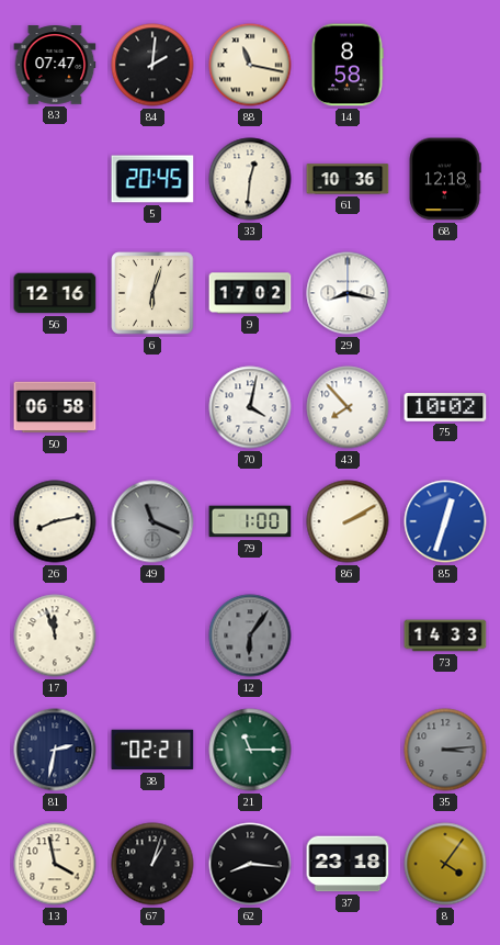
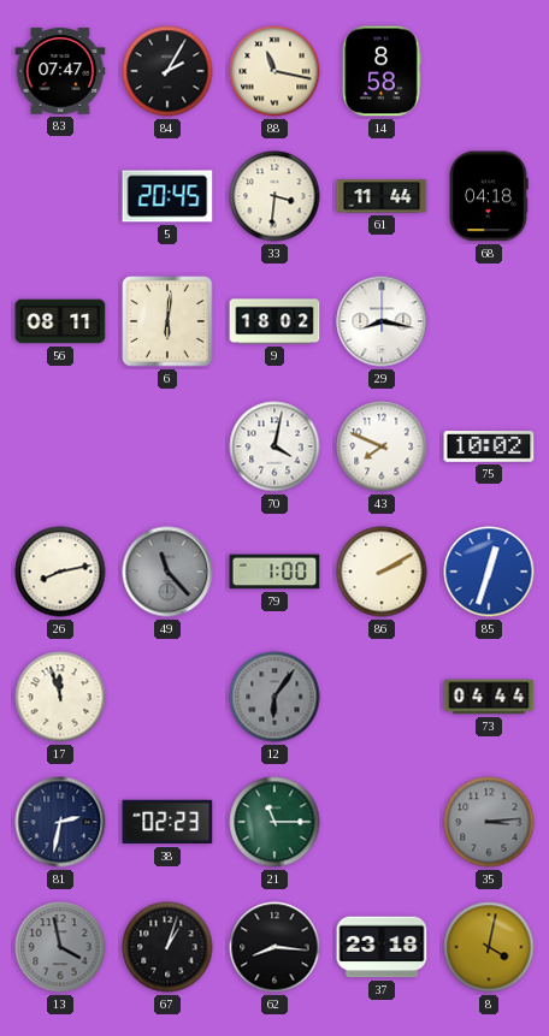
84: 2:01 -> 2:05 (167, 71)
33: 12:31 -> 3:31 (274, 196)
61: 10:36 -> 11:44 (382, 196)
68: 12:18 -> 04:18 (489, 196)
56: 12:16 -> 08:11 (60, 321)
6: 6:03 -> 6:01 (167, 321)
9: 17:02 -> 18:02 (274, 321)
50: 06:58 -> none (55, 407)
43: 7:53 -> 7:49 (382, 446)
49: 11:19 -> 11:23 (167, 572)
73: 14:33 -> 04:44 (489, 697)
38: 02:21 -> 02:23 (167, 822)
13 dial: cream -> grey (60, 947)
8: 4:06 -> 4:02 (489, 947)
